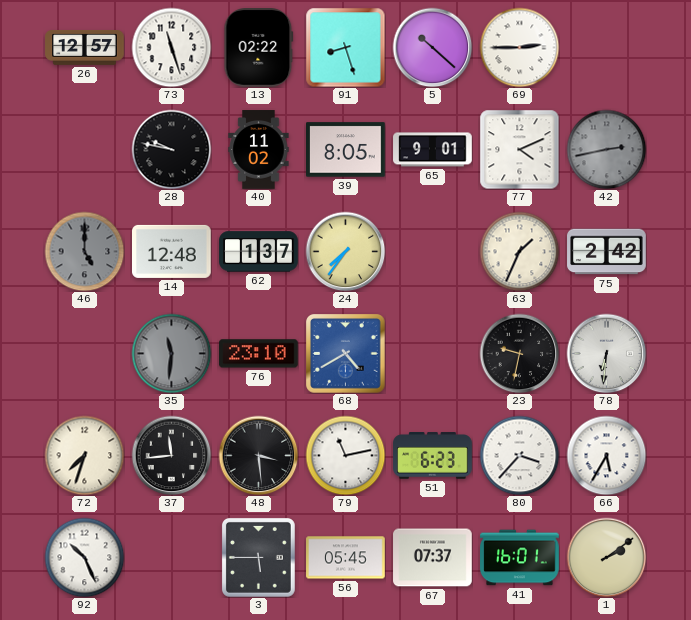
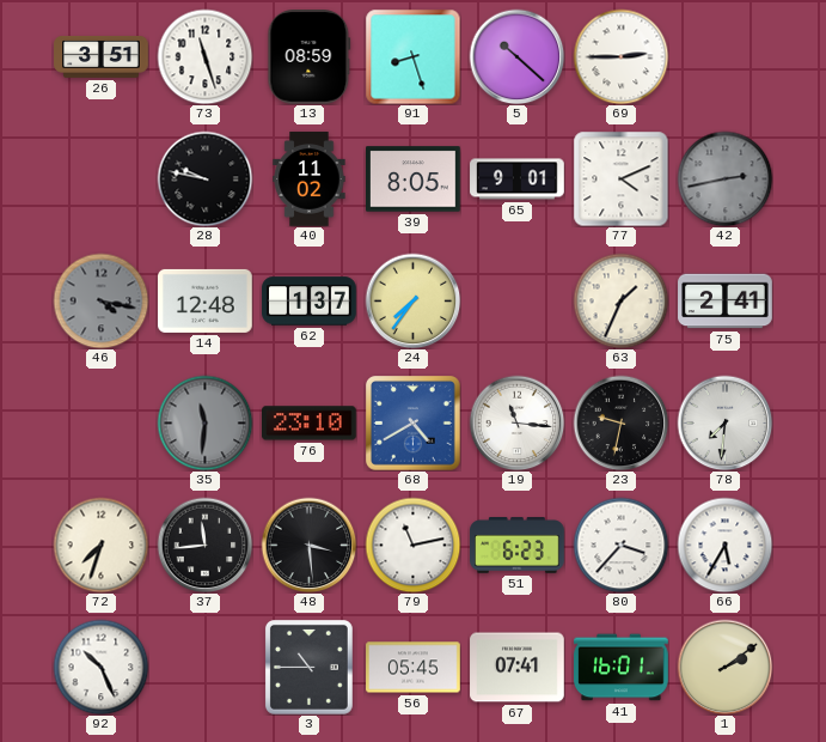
26: 12:57 -> 3:51 (102, 57)
13: 02:22 -> 08:59 (310, 57)
46: 5:00 -> 4:17 (100, 300)
75: 2:42 -> 2:41 (726, 302)
19: none -> 11:16 (516, 422)
78: 6:31 -> 7:31 (724, 422)
3: 5:45 -> 10:45 (308, 667)
67: 07:37 -> 07:41 (518, 668)
